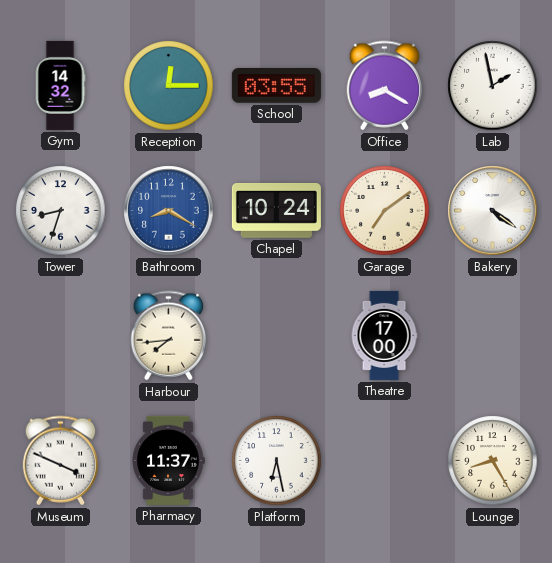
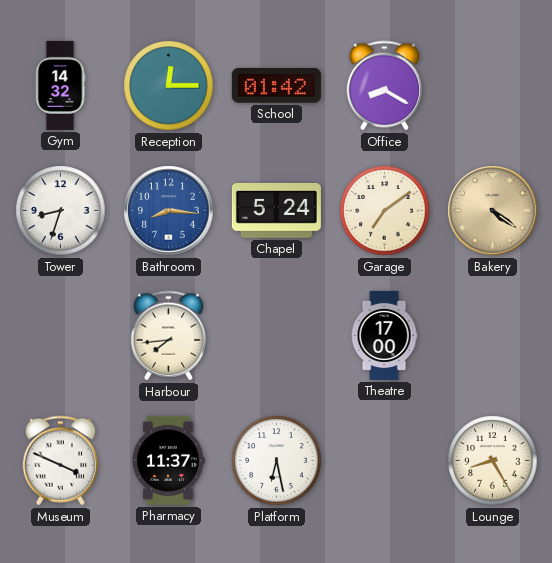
School: 03:55 -> 01:42 (276, 86)
Lab: 1:58 -> none (493, 86)
Bathroom: 8:20 -> 8:16 (169, 211)
Chapel: 10:24 -> 5:24 (276, 210)
Bakery dial: white -> champagne (493, 211)
